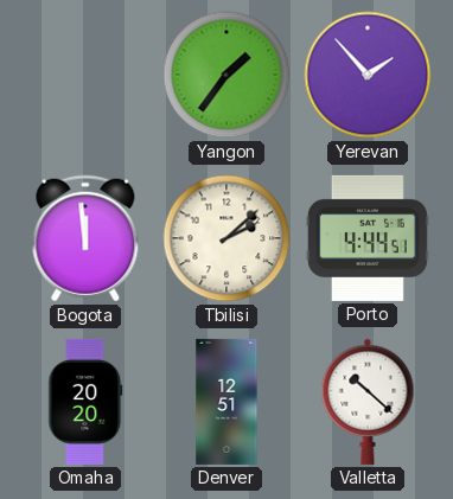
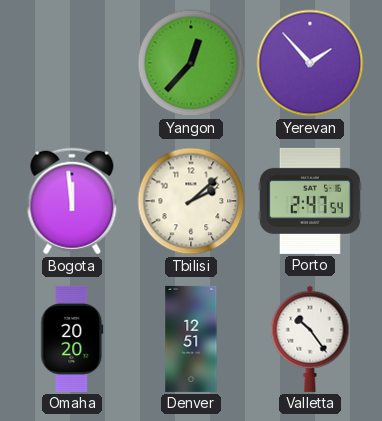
Yangon: 1:36 -> 12:37 (191, 63)
Porto: 4:44 -> 2:47 (310, 201)
Valletta: 10:22 -> 10:24 (310, 339)
